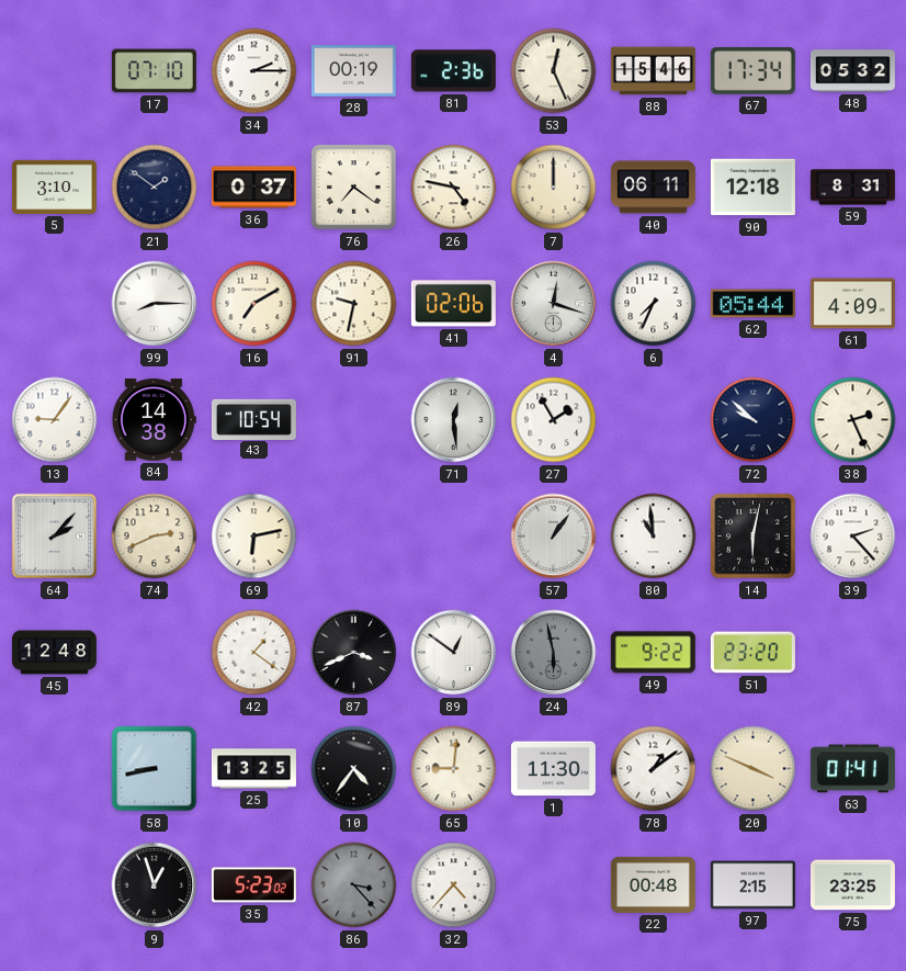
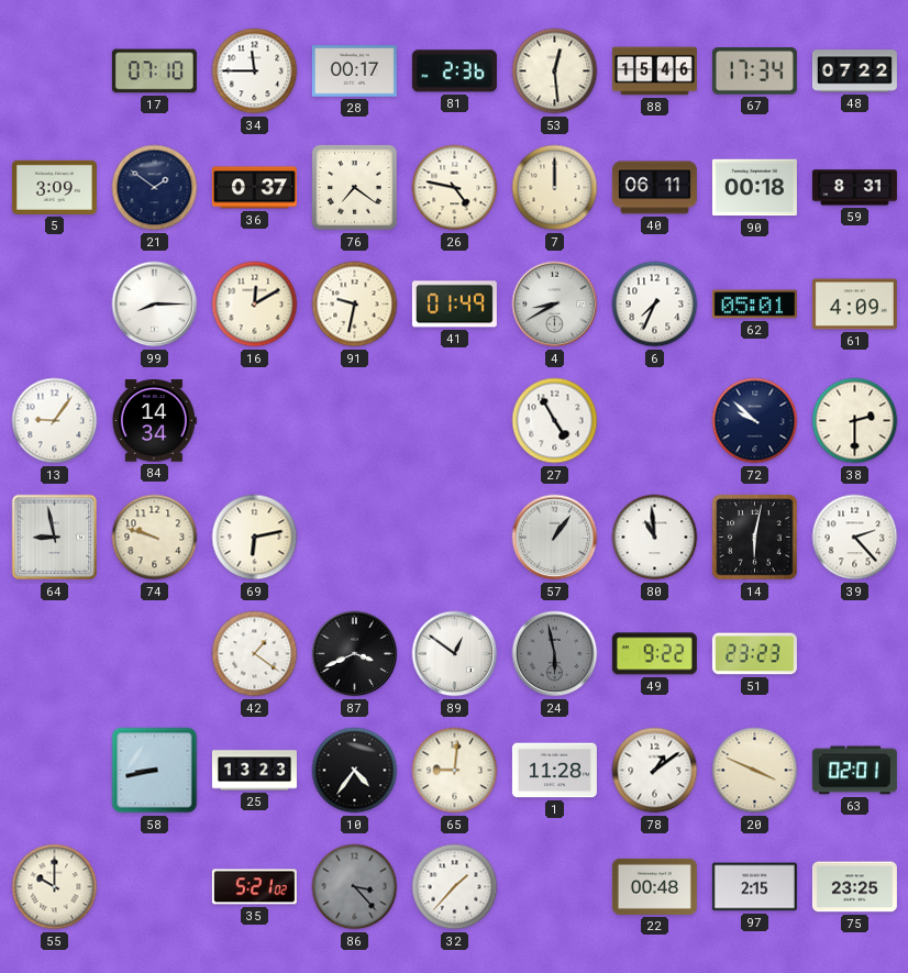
34: 2:15 -> 11:45 (255, 71)
28: 00:19 -> 00:17 (354, 71)
53: 12:26 -> 12:29 (555, 71)
48: 05:32 -> 07:22 (854, 71)
5: 3:10 -> 3:09 (54, 187)
90: 12:18 -> 00:18 (754, 188)
16: 7:10 -> 12:10 (255, 305)
41: 02:06 -> 01:49 (454, 305)
4: 12:18 -> 8:40 (555, 305)
62: 05:44 -> 05:01 (754, 305)
84: 14:38 -> 14:34 (154, 421)
43: 10:54 -> none (253, 419)
71: 12:29 -> none (454, 420)
27: 1:55 -> 4:55 (555, 421)
38: 2:26 -> 2:30 (855, 421)
64: 2:07 -> 8:58 (55, 538)
74: 2:41 -> 9:48 (155, 538)
45: 12:48 -> none (54, 653)
51: 23:20 -> 23:23 (754, 654)
25: 13:25 -> 13:23 (254, 771)
1: 11:30 -> 11:28 (554, 771)
63: 01:41 -> 02:01 (854, 771)
55: none -> 10:00 (55, 887)
9: 12:57 -> none (155, 885)
35: 5:23 -> 5:21 (254, 887)
32: 4:37 -> 1:37 (455, 887)
